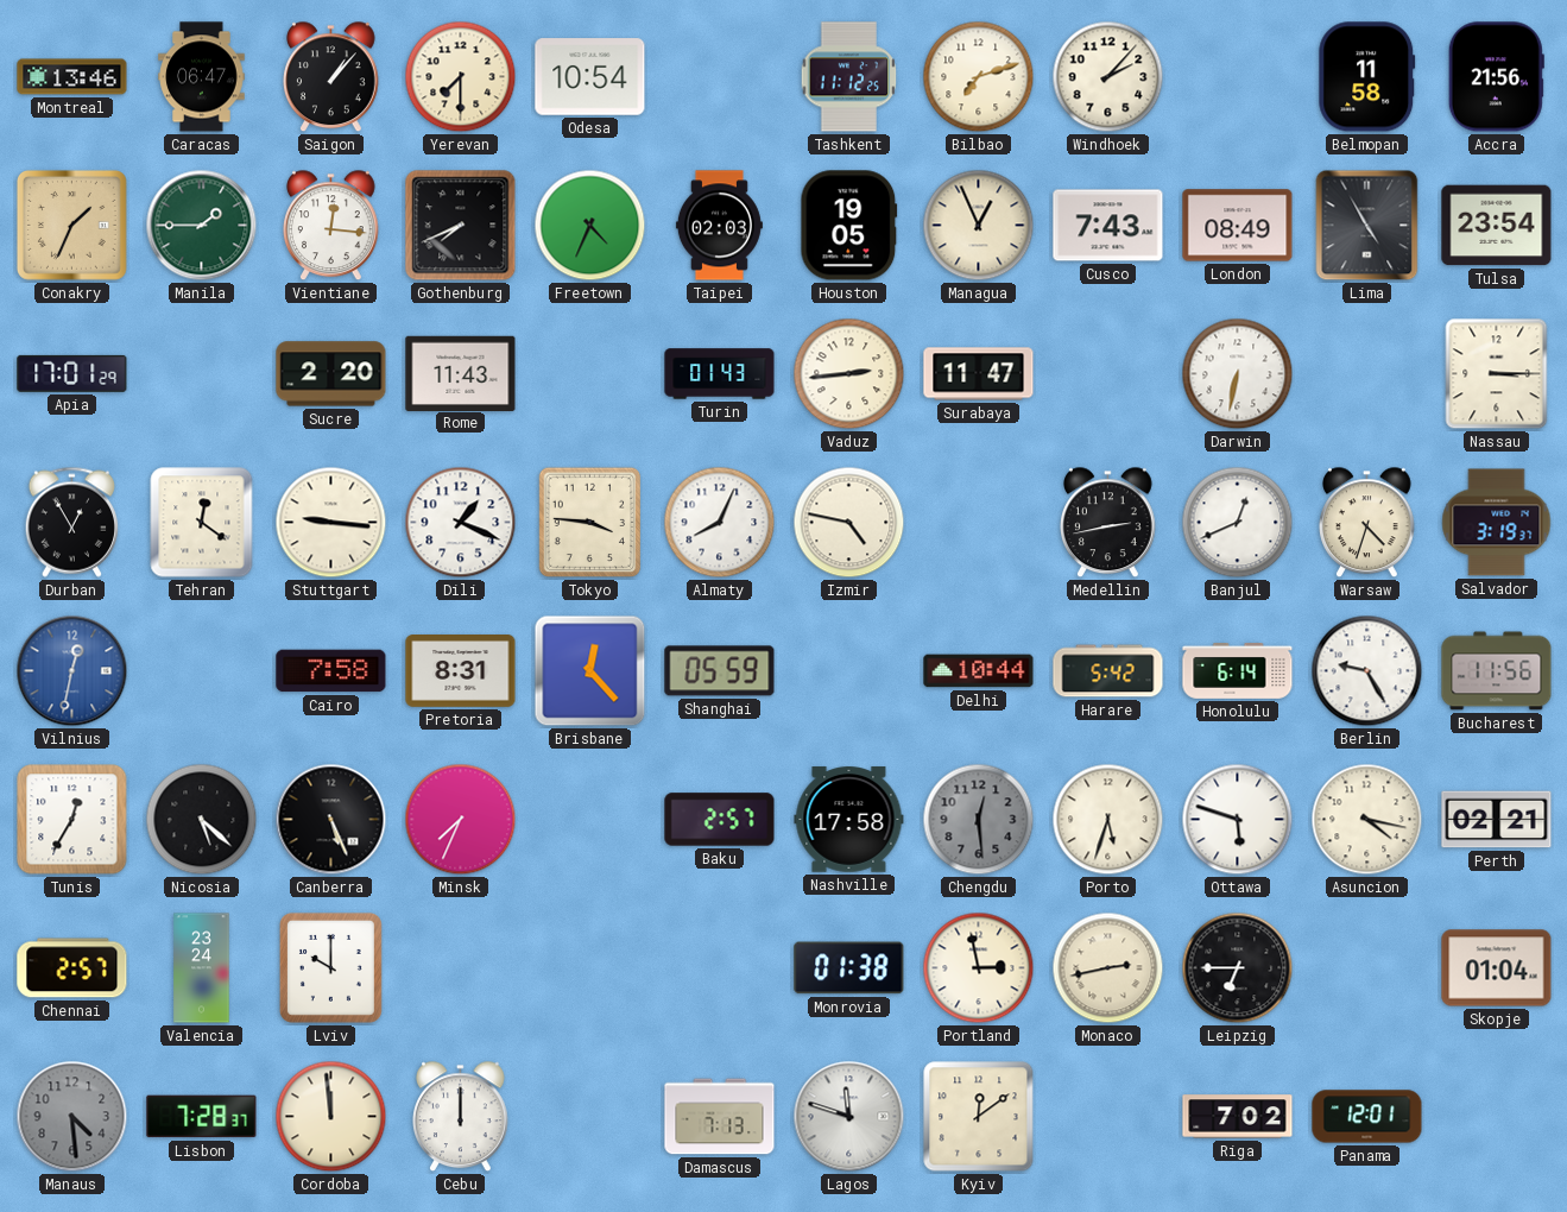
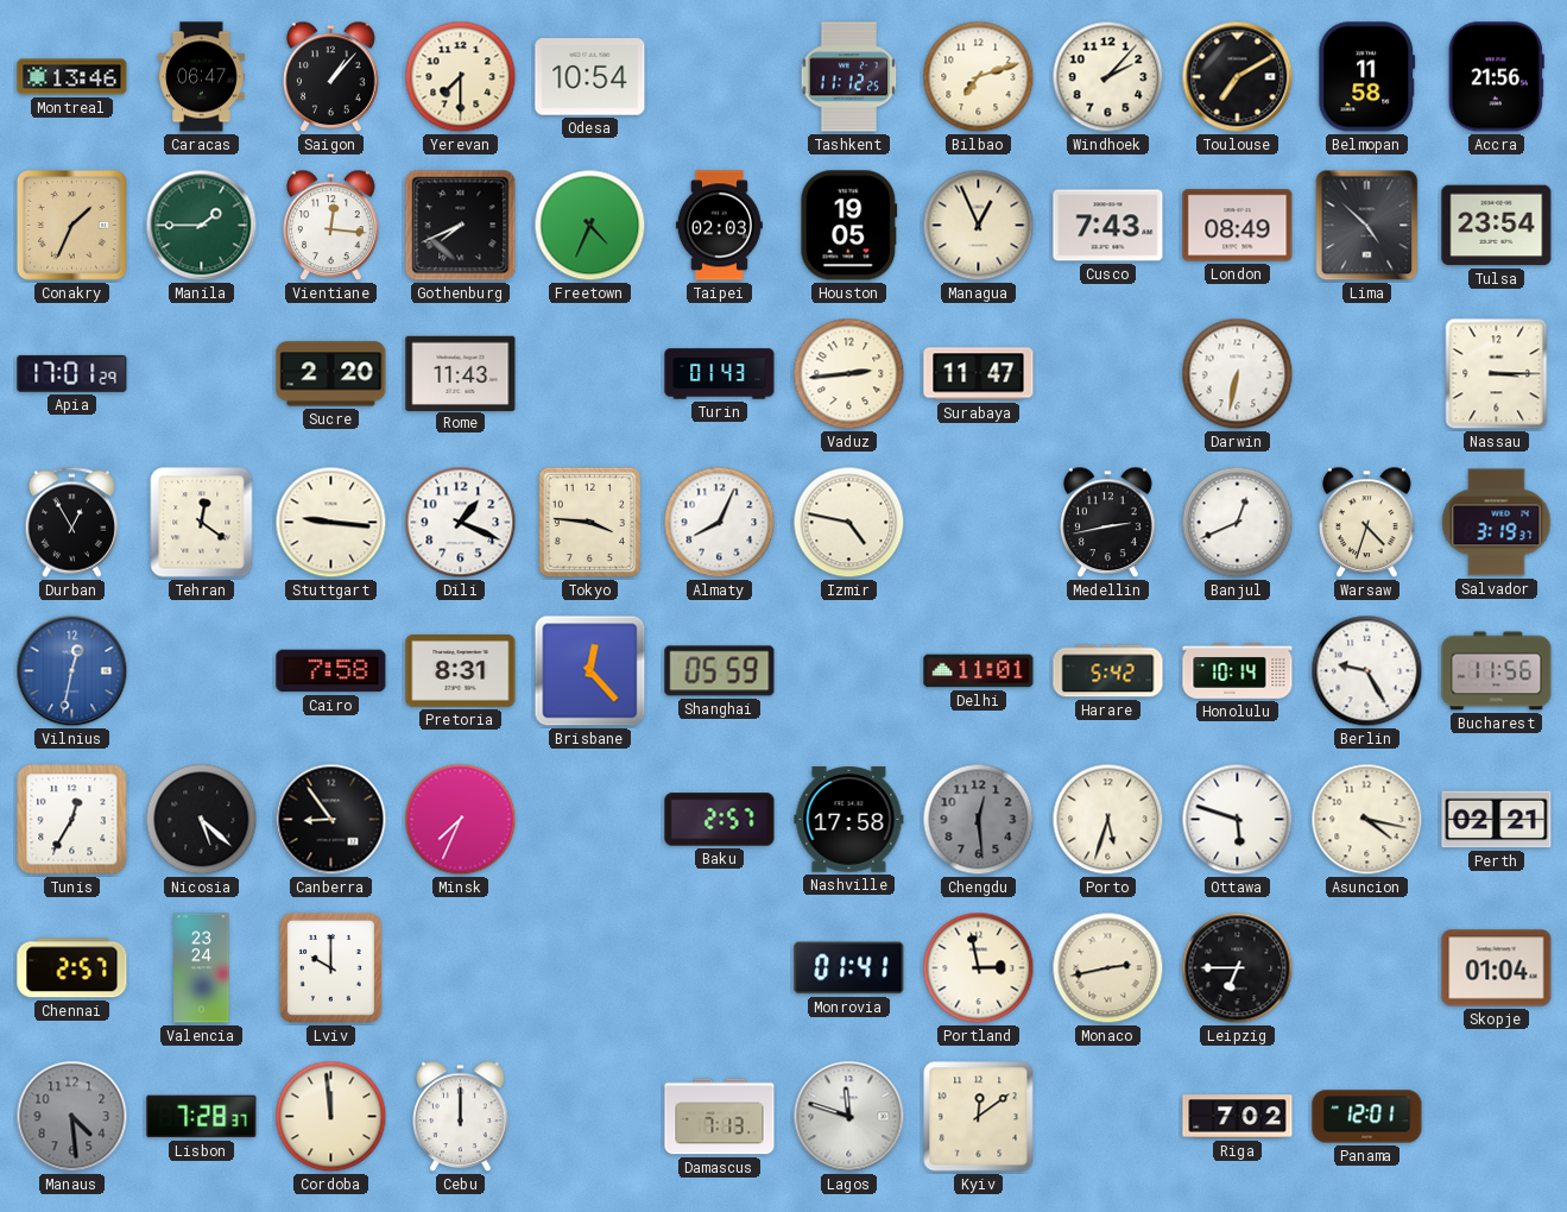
Toulouse: none -> 7:10 (1238, 77)
Lima: 4:55 -> 4:52 (1367, 226)
Delhi: 10:44 -> 11:01 (979, 671)
Honolulu: 6:14 -> 10:14 (1238, 671)
Canberra: 5:26 -> 8:54 (331, 820)
Monrovia: 01:38 -> 01:41 (849, 968)
